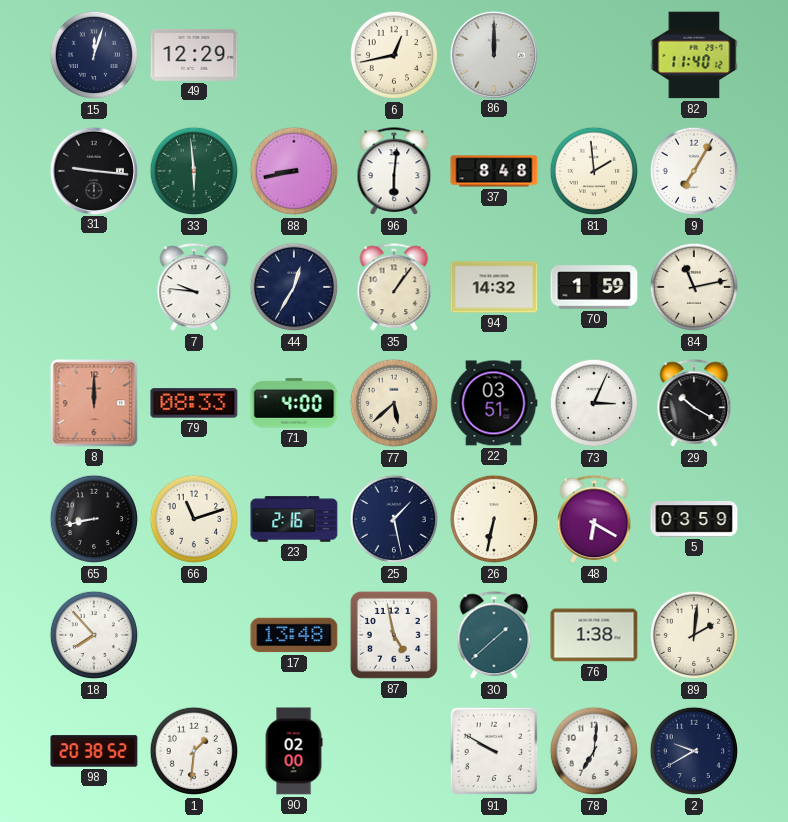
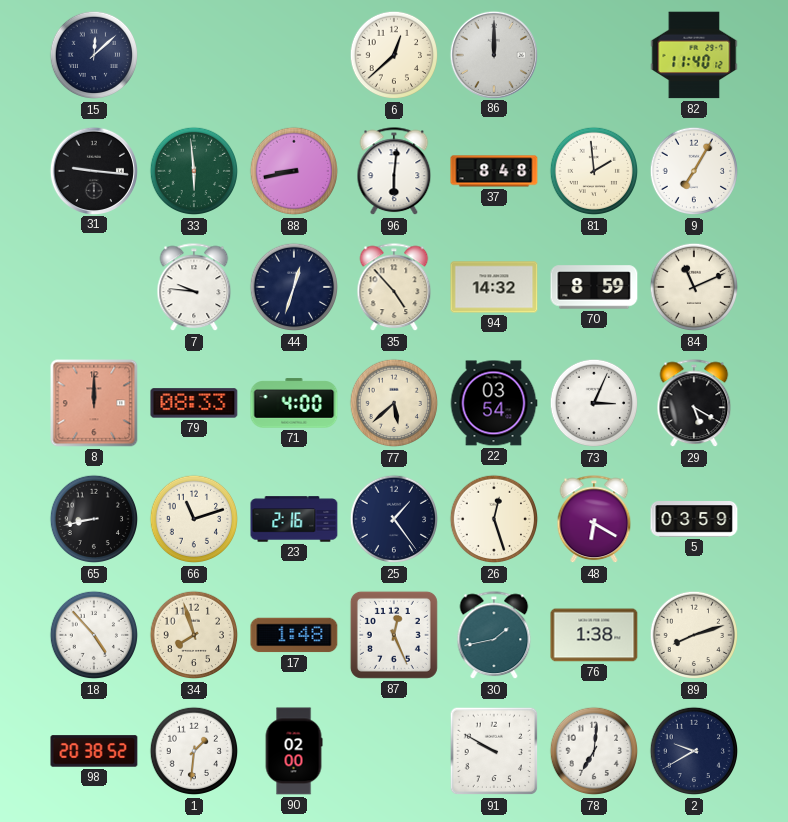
15: 12:03 -> 12:08 (94, 55)
49: 12:29 -> none (194, 55)
6: 12:43 -> 12:38 (394, 55)
44: 12:35 -> 12:33 (294, 287)
35: 1:06 -> 4:53 (394, 288)
70: 1:59 -> 8:59 (594, 287)
84: 11:13 -> 11:11 (694, 287)
22: 03:51 -> 03:54 (494, 403)
29: 10:20 -> 5:20 (694, 404)
25: 1:28 -> 1:24 (394, 519)
26: 6:32 -> 12:27 (494, 519)
18: 7:53 -> 4:53 (94, 635)
34: none -> 7:57 (194, 635)
17: 13:48 -> 1:48 (294, 635)
87: 4:58 -> 12:26 (394, 635)
30: 1:38 -> 1:43 (494, 636)
89: 2:01 -> 8:12 (694, 635)
